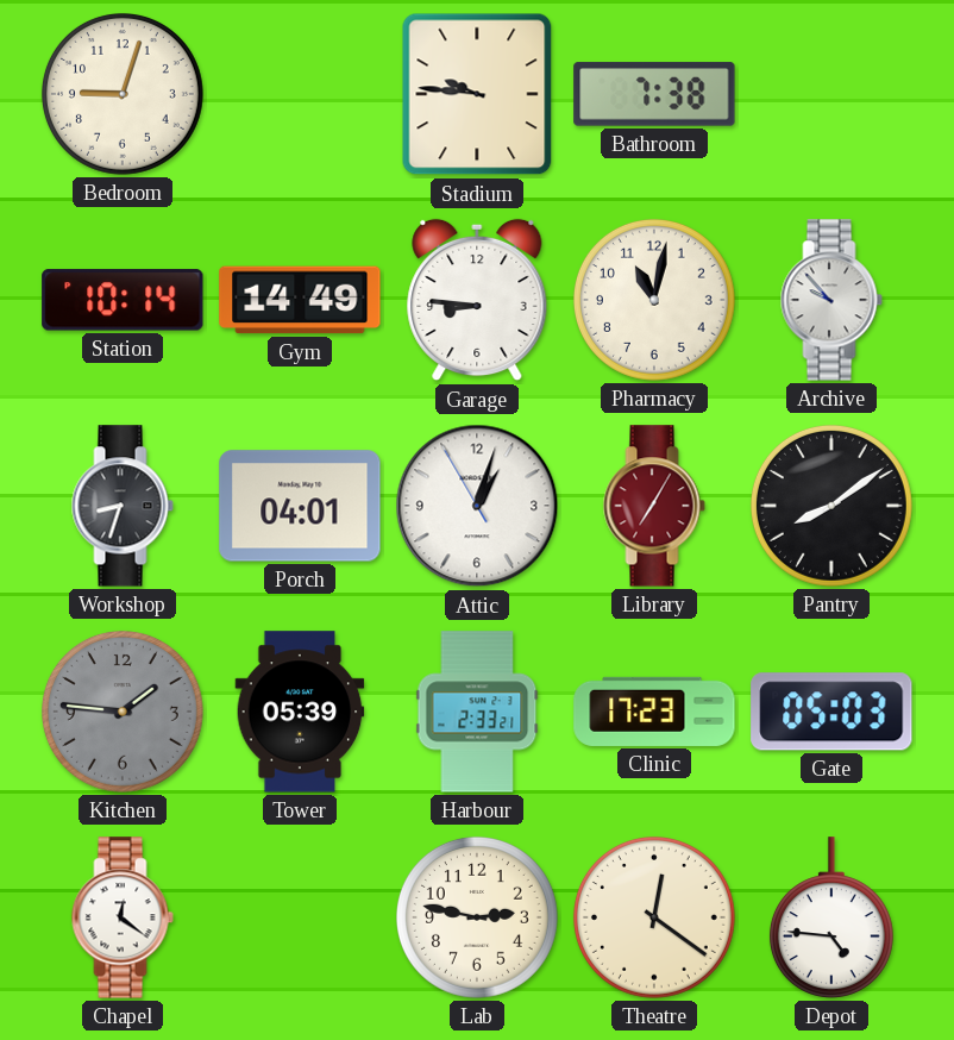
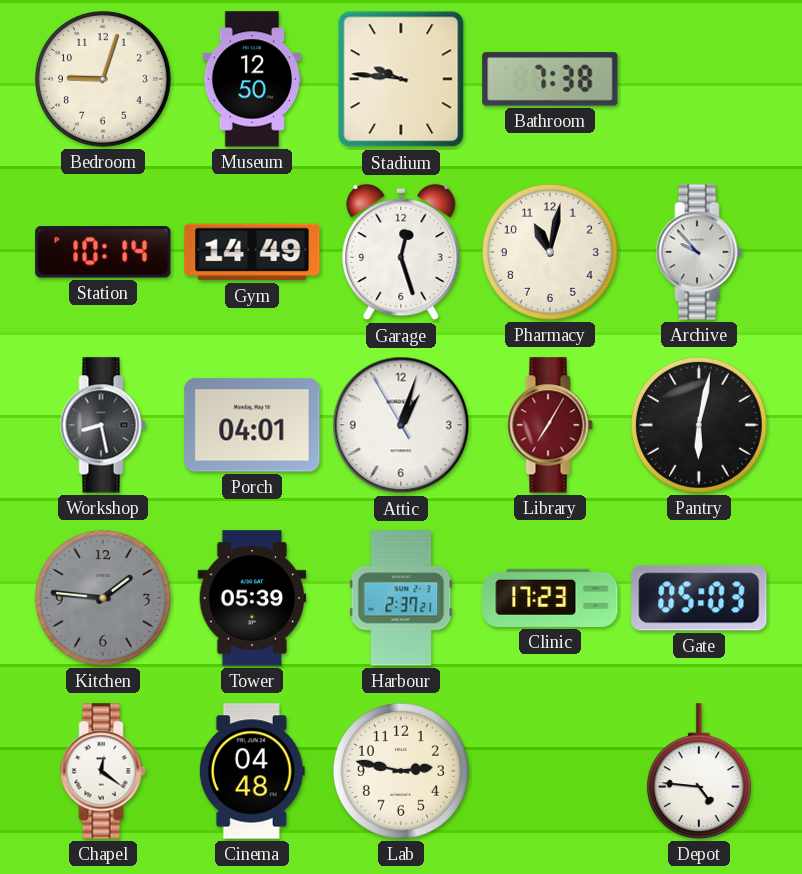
Museum: none -> 12:50 (252, 79)
Garage: 8:46 -> 12:27 (401, 252)
Workshop: 8:33 -> 8:28 (103, 425)
Pantry: 8:09 -> 6:02 (699, 425)
Harbour: 2:33 -> 2:37 (401, 598)
Cinema: none -> 04:48 (252, 771)
Theatre: 12:21 -> none (654, 917)
